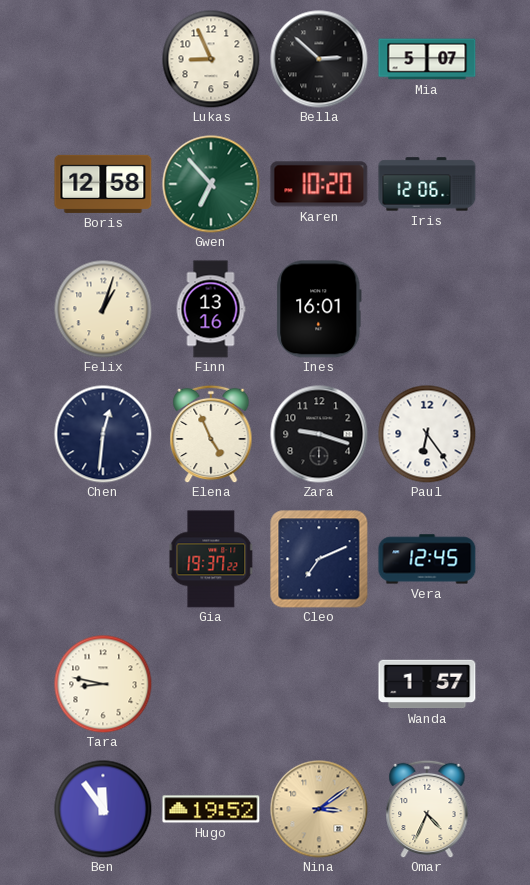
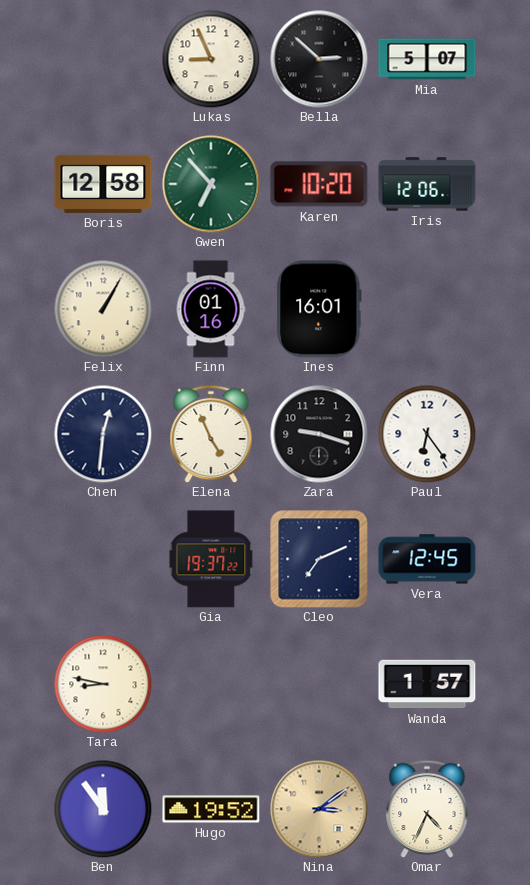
Felix: 1:03 -> 1:05 (103, 309)
Finn: 13:16 -> 01:16 (211, 309)
